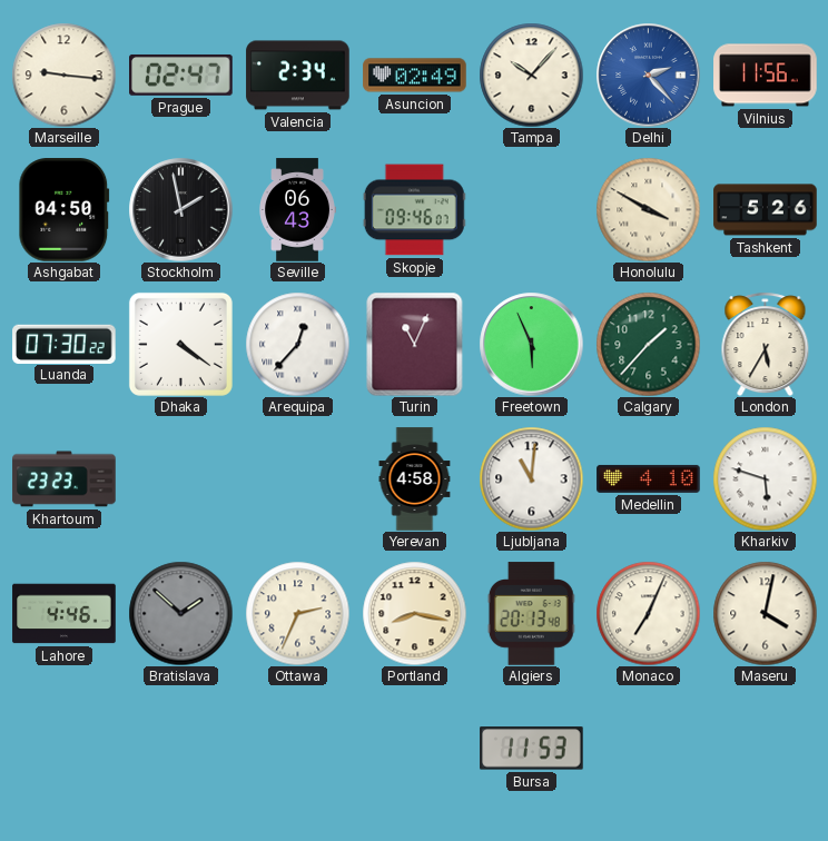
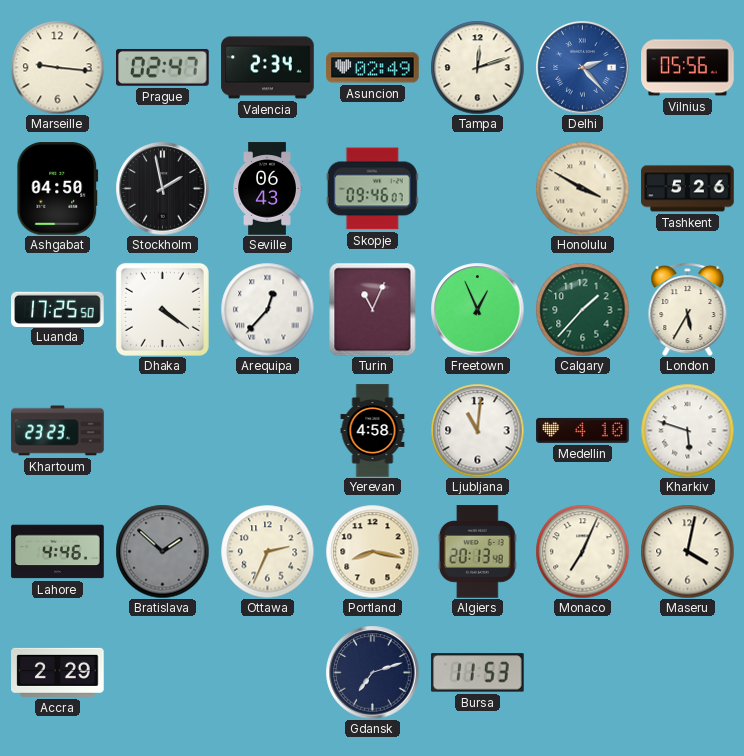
Tampa: 10:07 -> 12:12 (477, 67)
Vilnius: 11:56 -> 05:56 (688, 68)
Luanda: 07:30 -> 17:25 (58, 309)
Freetown: 5:56 -> 12:56 (477, 309)
Accra: none -> 2:29 (58, 672)
Gdansk: none -> 7:12 (372, 672)
